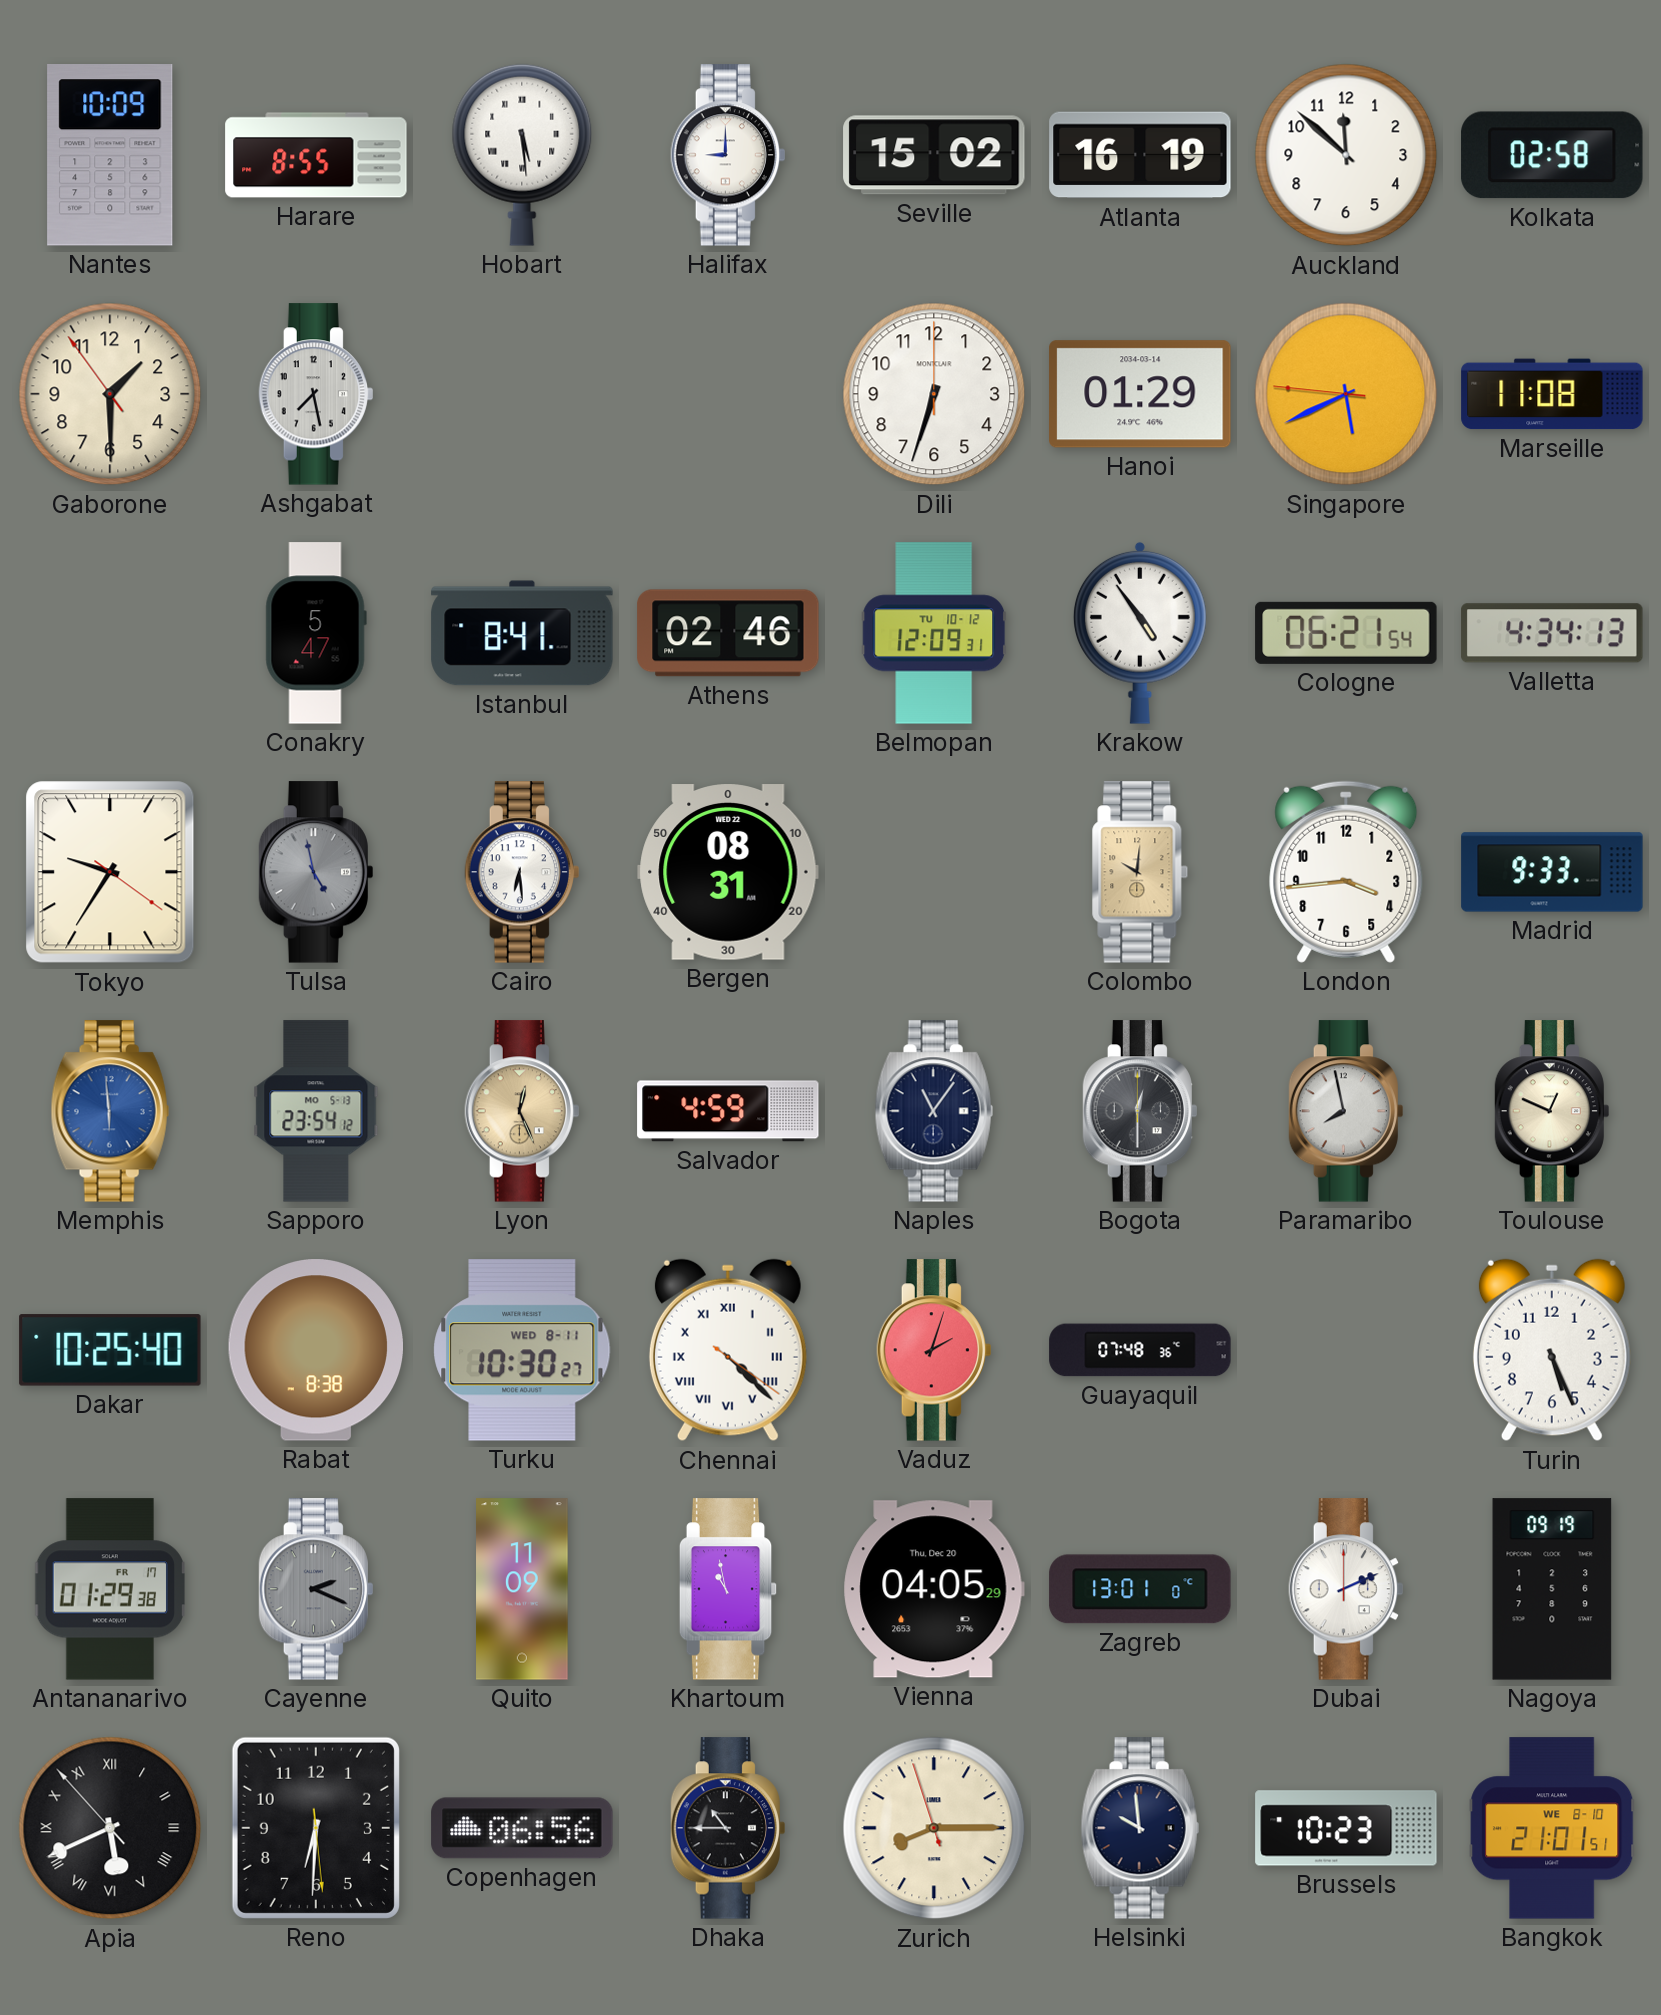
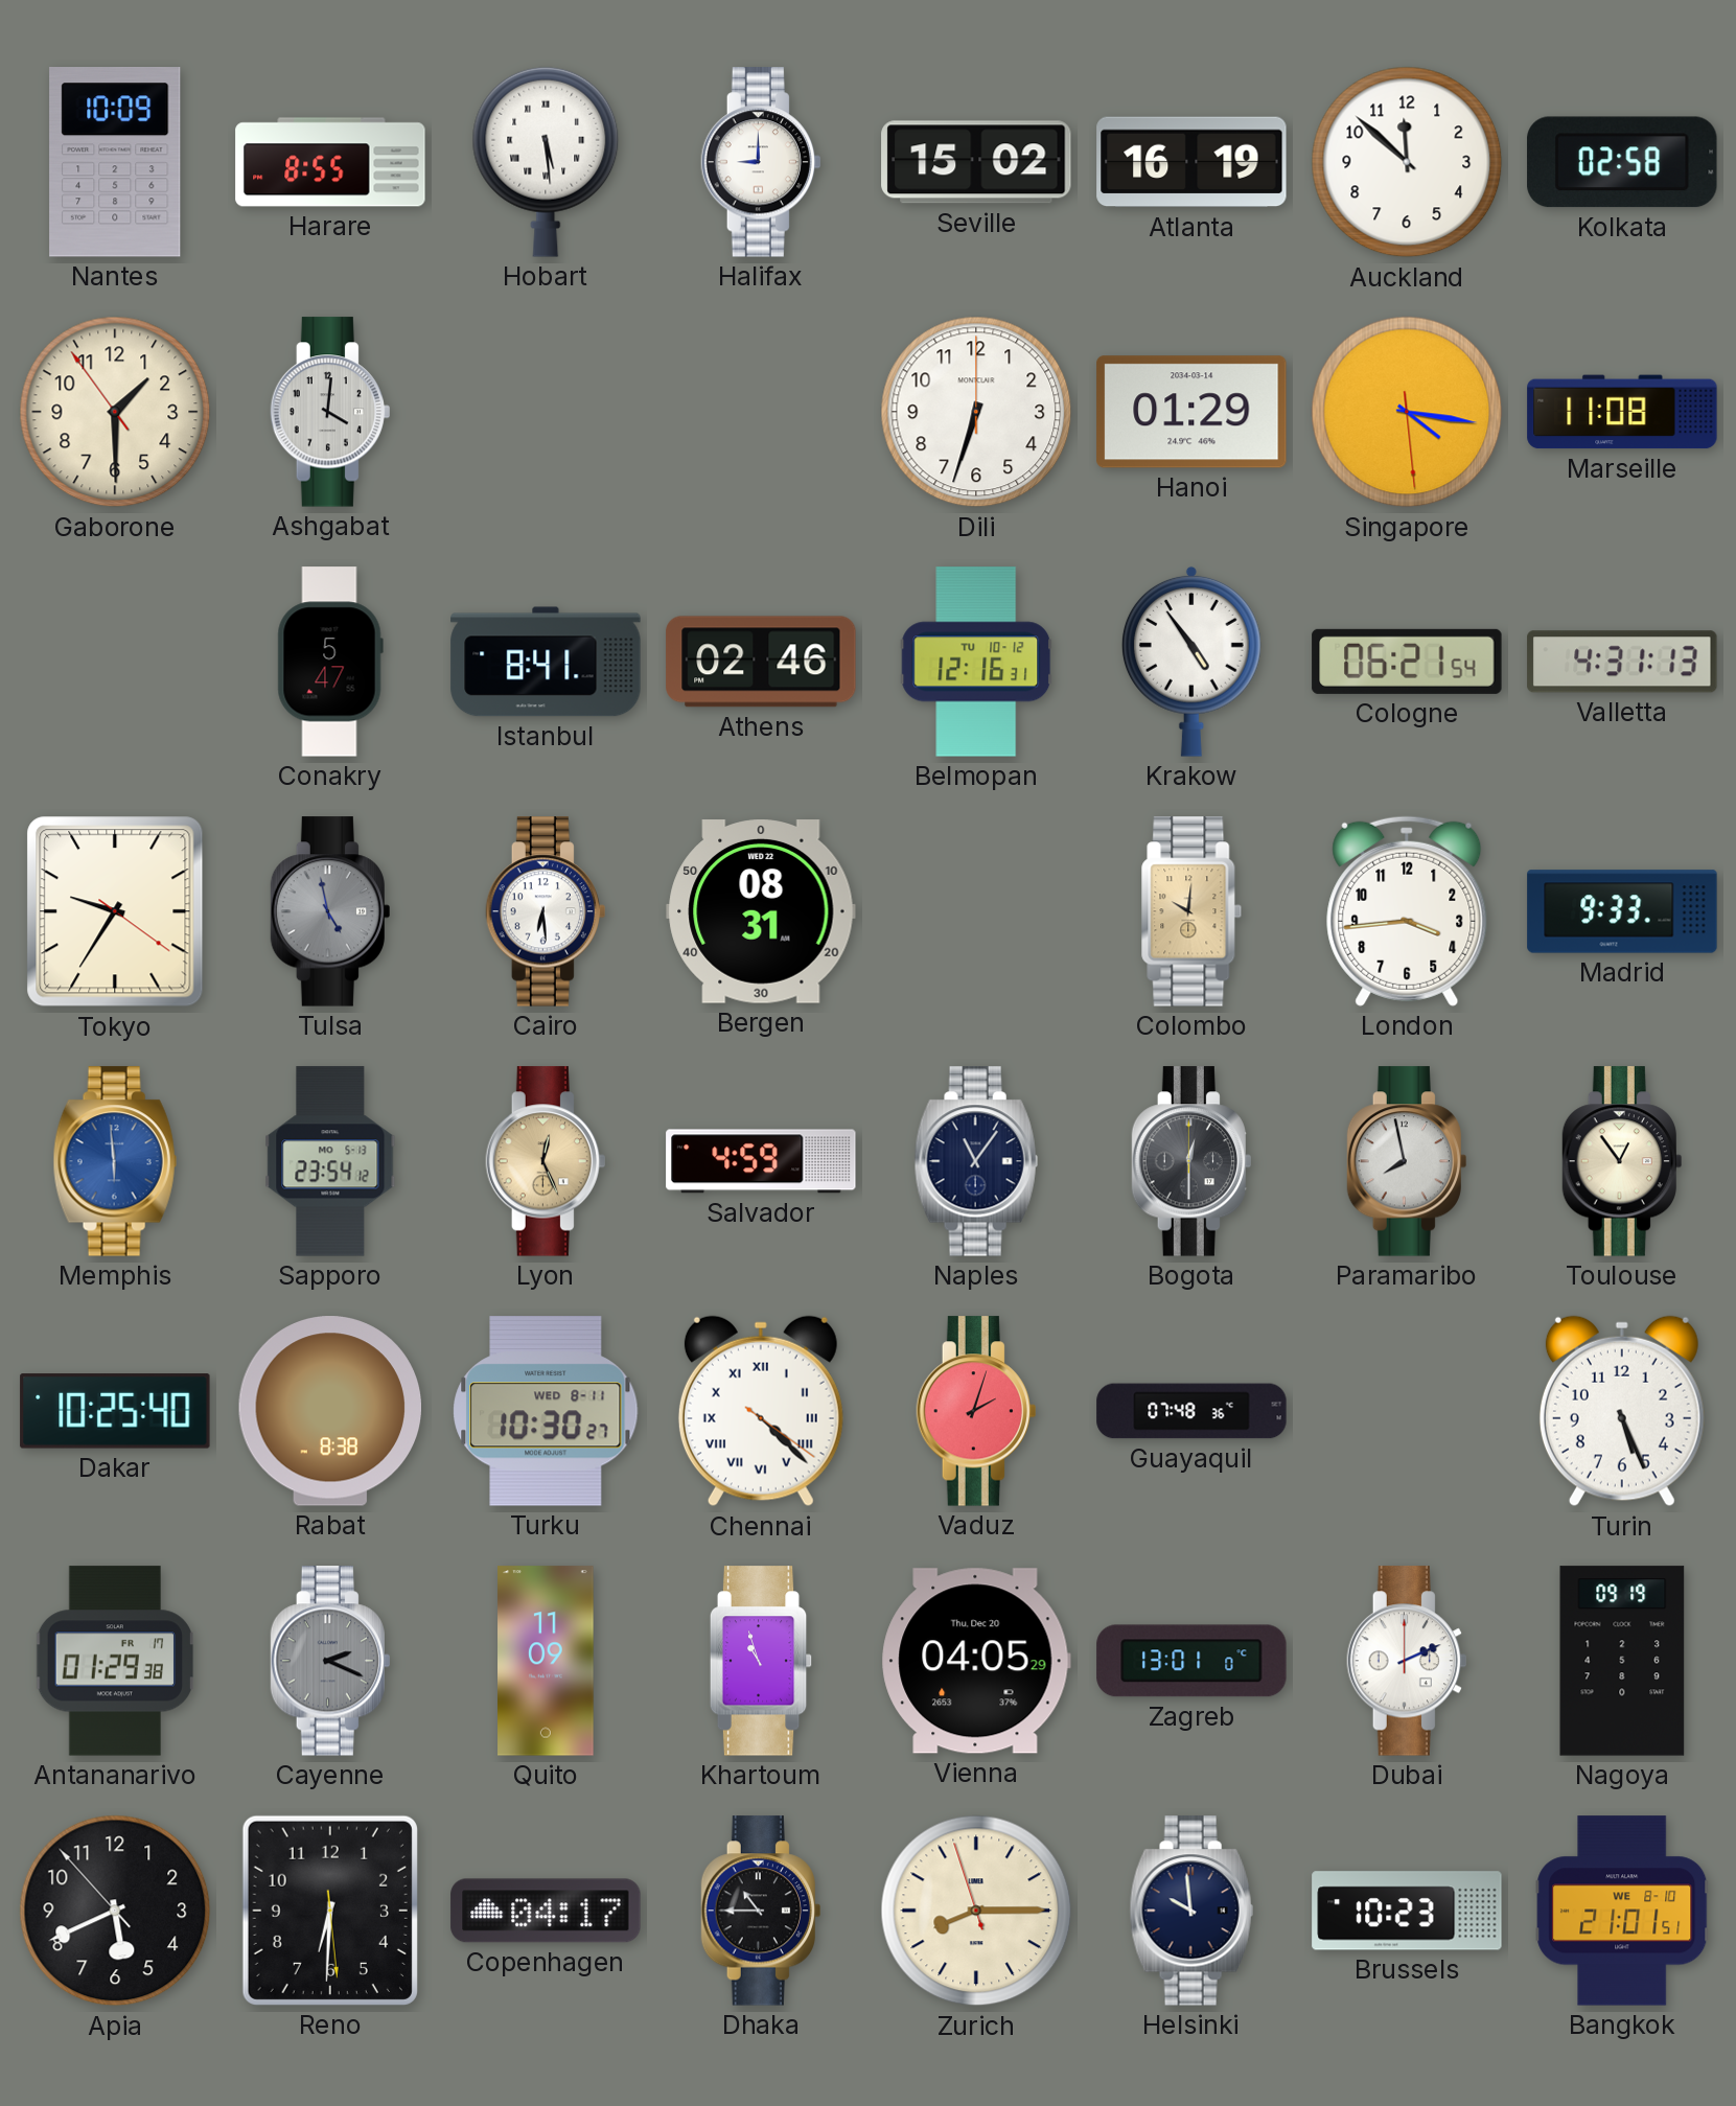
Ashgabat: 7:28 -> 4:01 (329, 412)
Singapore: 5:40 -> 4:16 (1407, 412)
Belmopan: 12:09 -> 12:16 (976, 662)
Valletta: 4:34 -> 4:31 (1622, 662)
Toulouse: 12:49 -> 12:54 (1621, 1161)
Khartoum: 10:58 -> 10:57 (761, 1661)
Apia numerals: Roman -> Arabic (115, 1911)
Copenhagen: 06:56 -> 04:17 (546, 1911)
